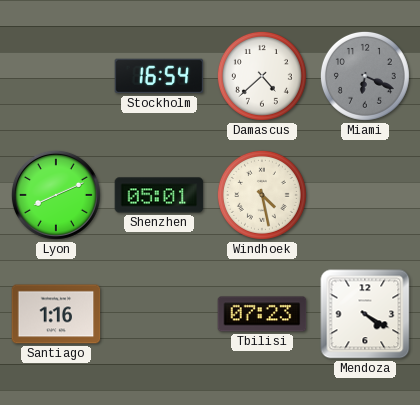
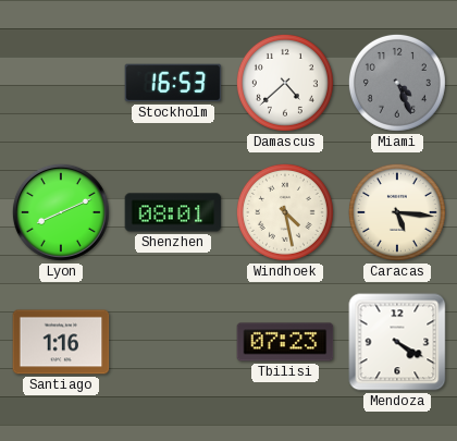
Stockholm: 16:54 -> 16:53 (173, 83)
Miami: 6:19 -> 4:26 (397, 83)
Shenzhen: 05:01 -> 08:01 (173, 212)
Caracas: none -> 5:16 (397, 212)
